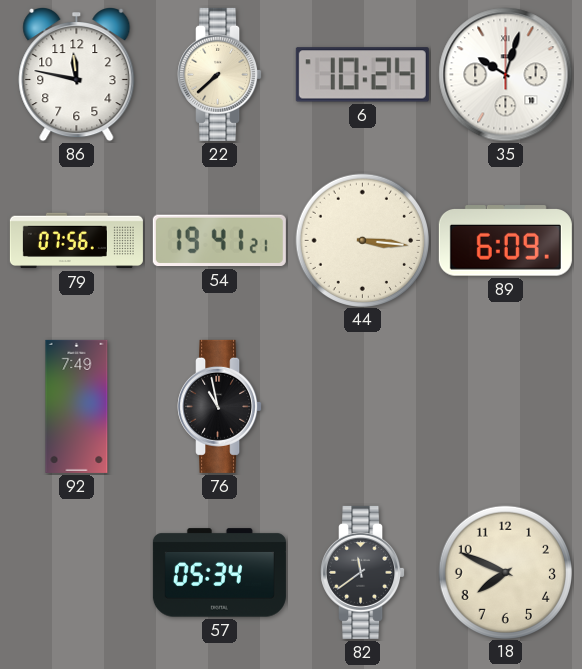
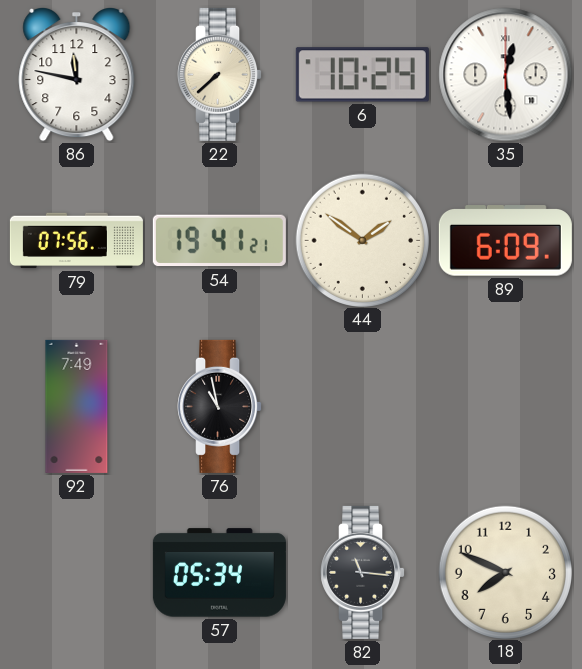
35: 10:03 -> 12:29 (506, 75)
44: 3:16 -> 1:51 (362, 240)
82: 11:39 -> 11:16 (363, 572)
